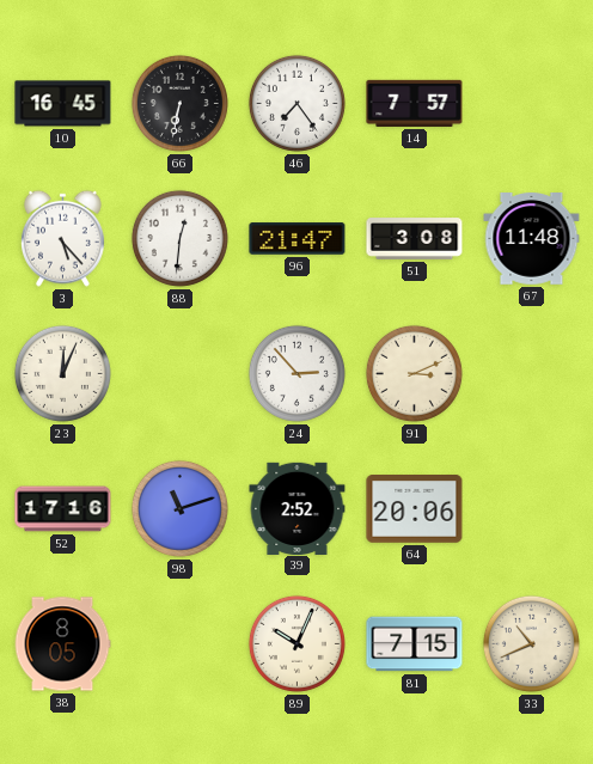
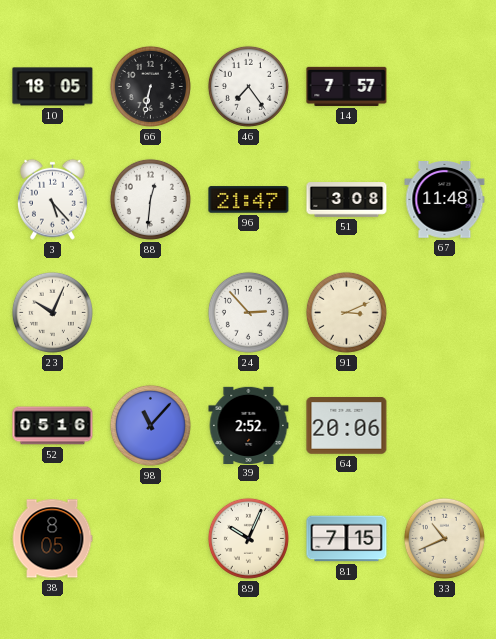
10: 16:45 -> 18:05 (53, 87)
23: 12:04 -> 10:04 (52, 312)
52: 17:16 -> 05:16 (53, 426)
98: 11:12 -> 11:07 (150, 425)
